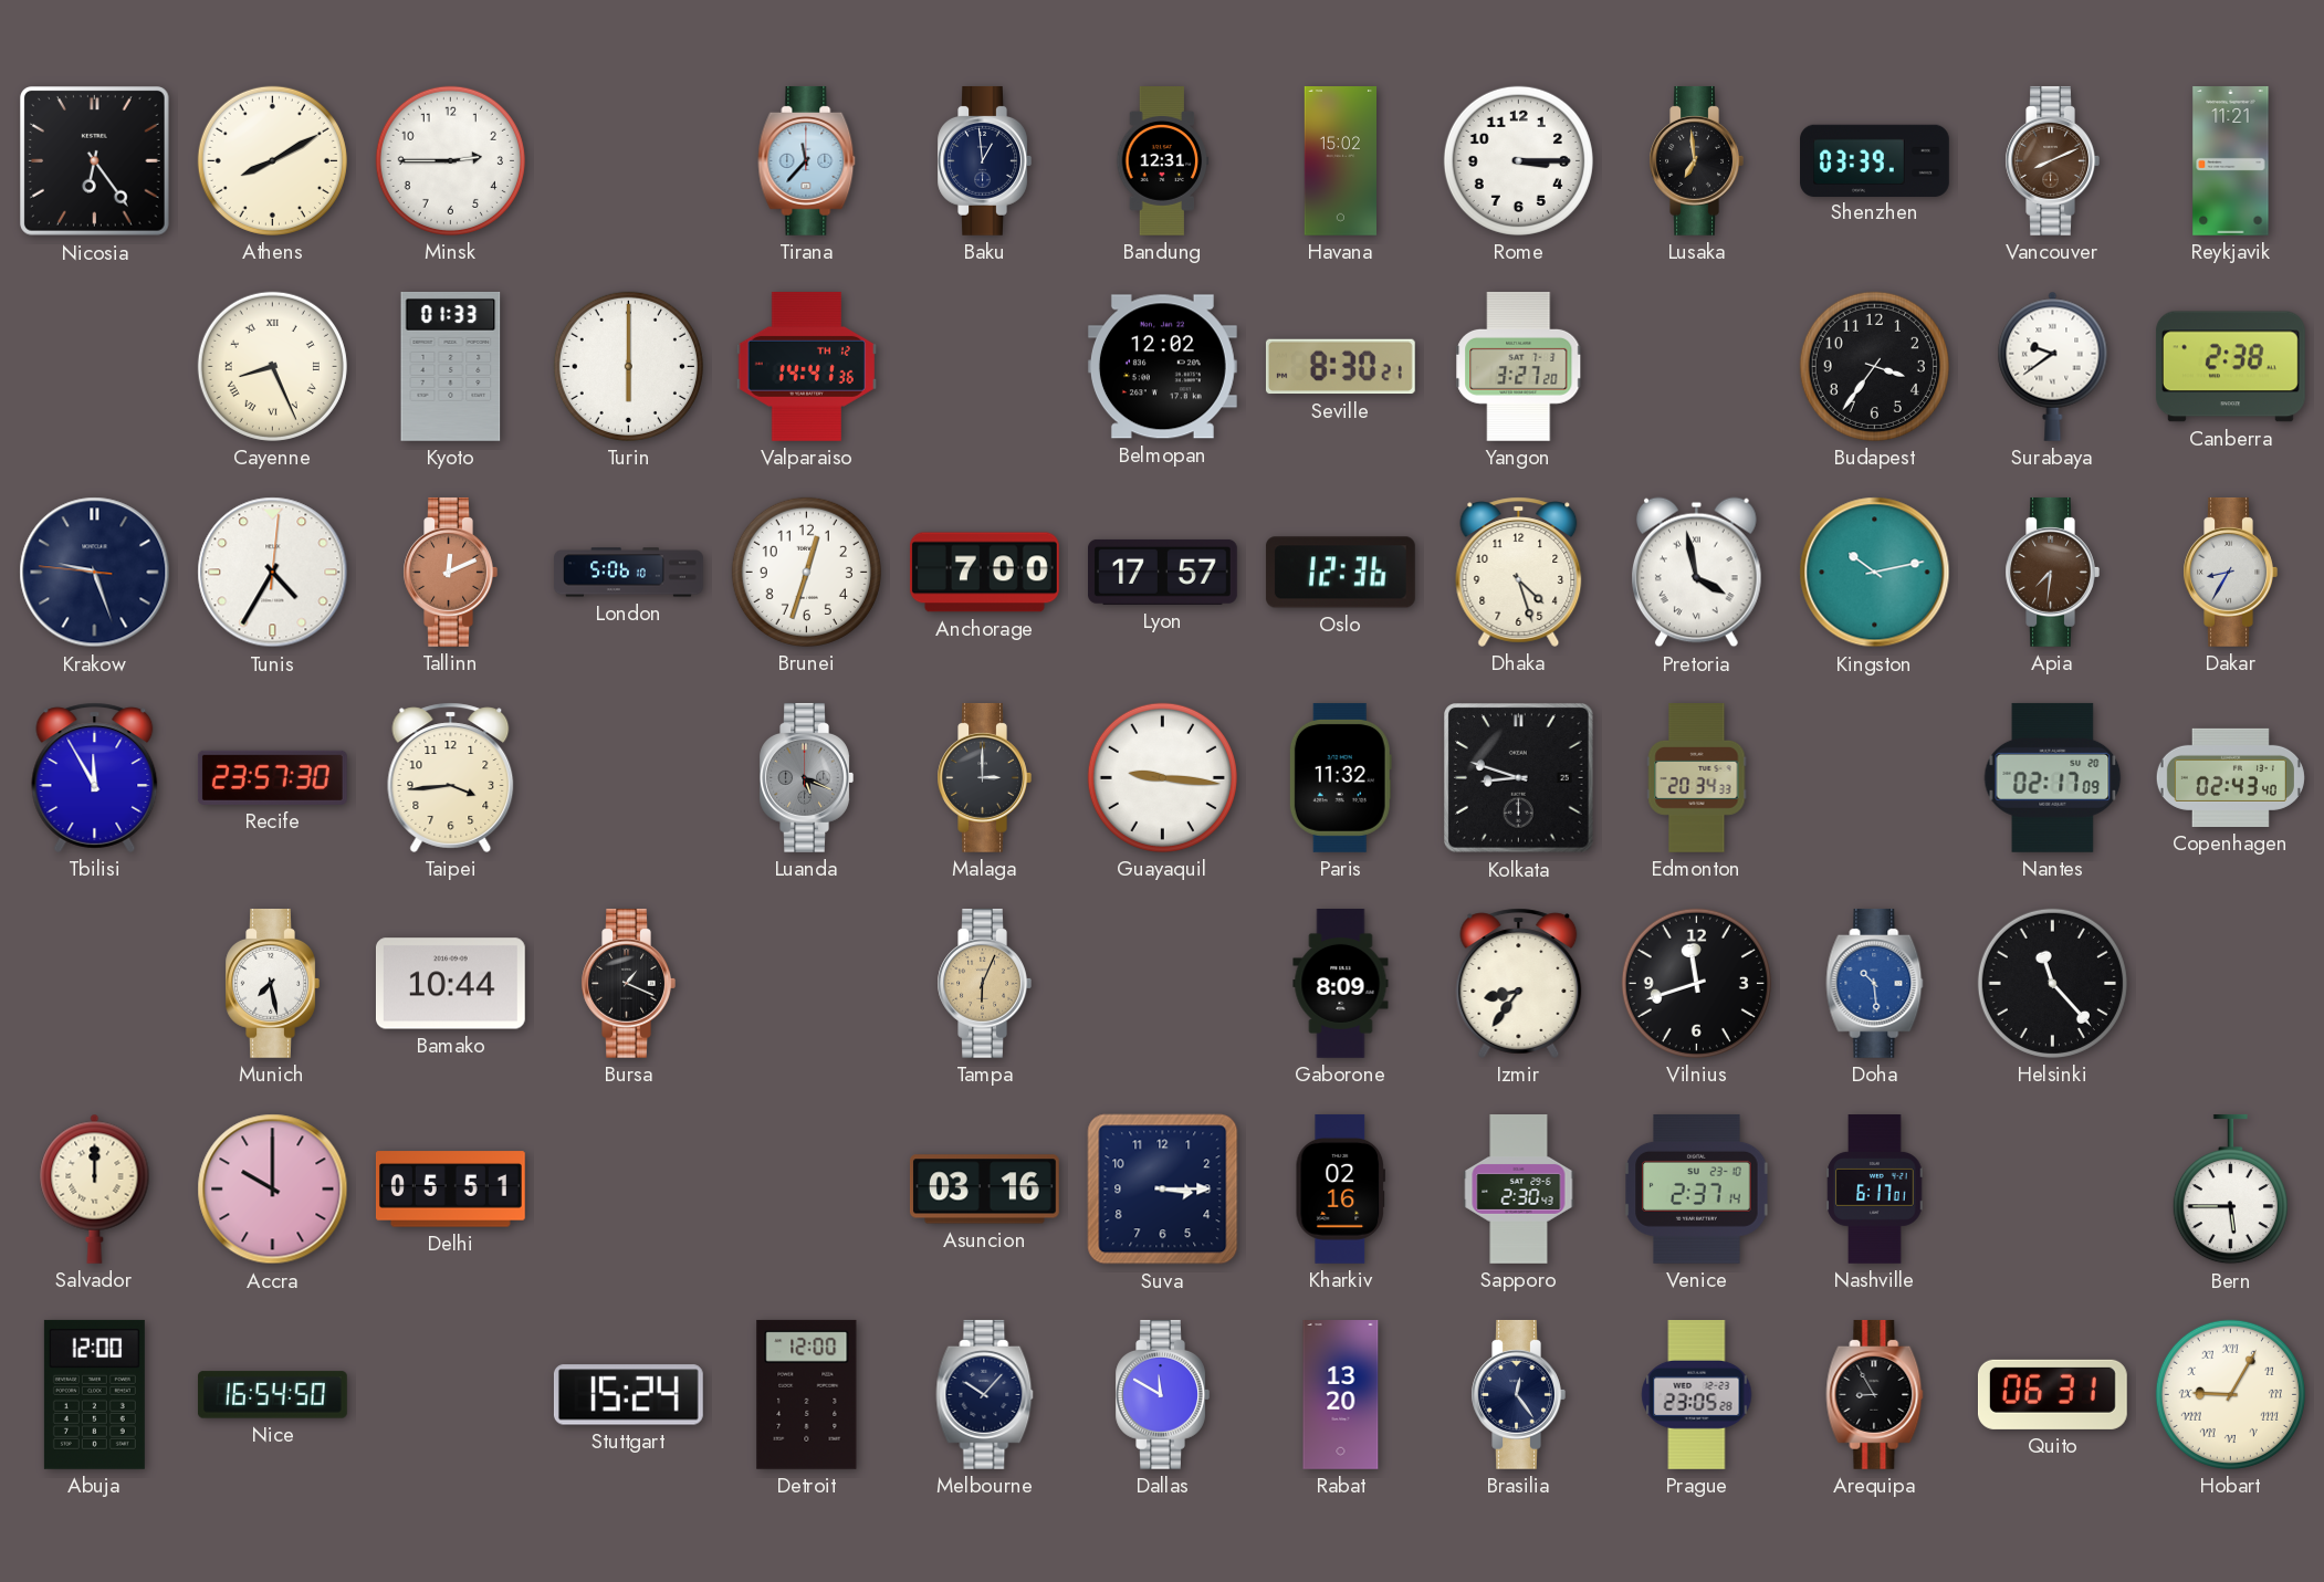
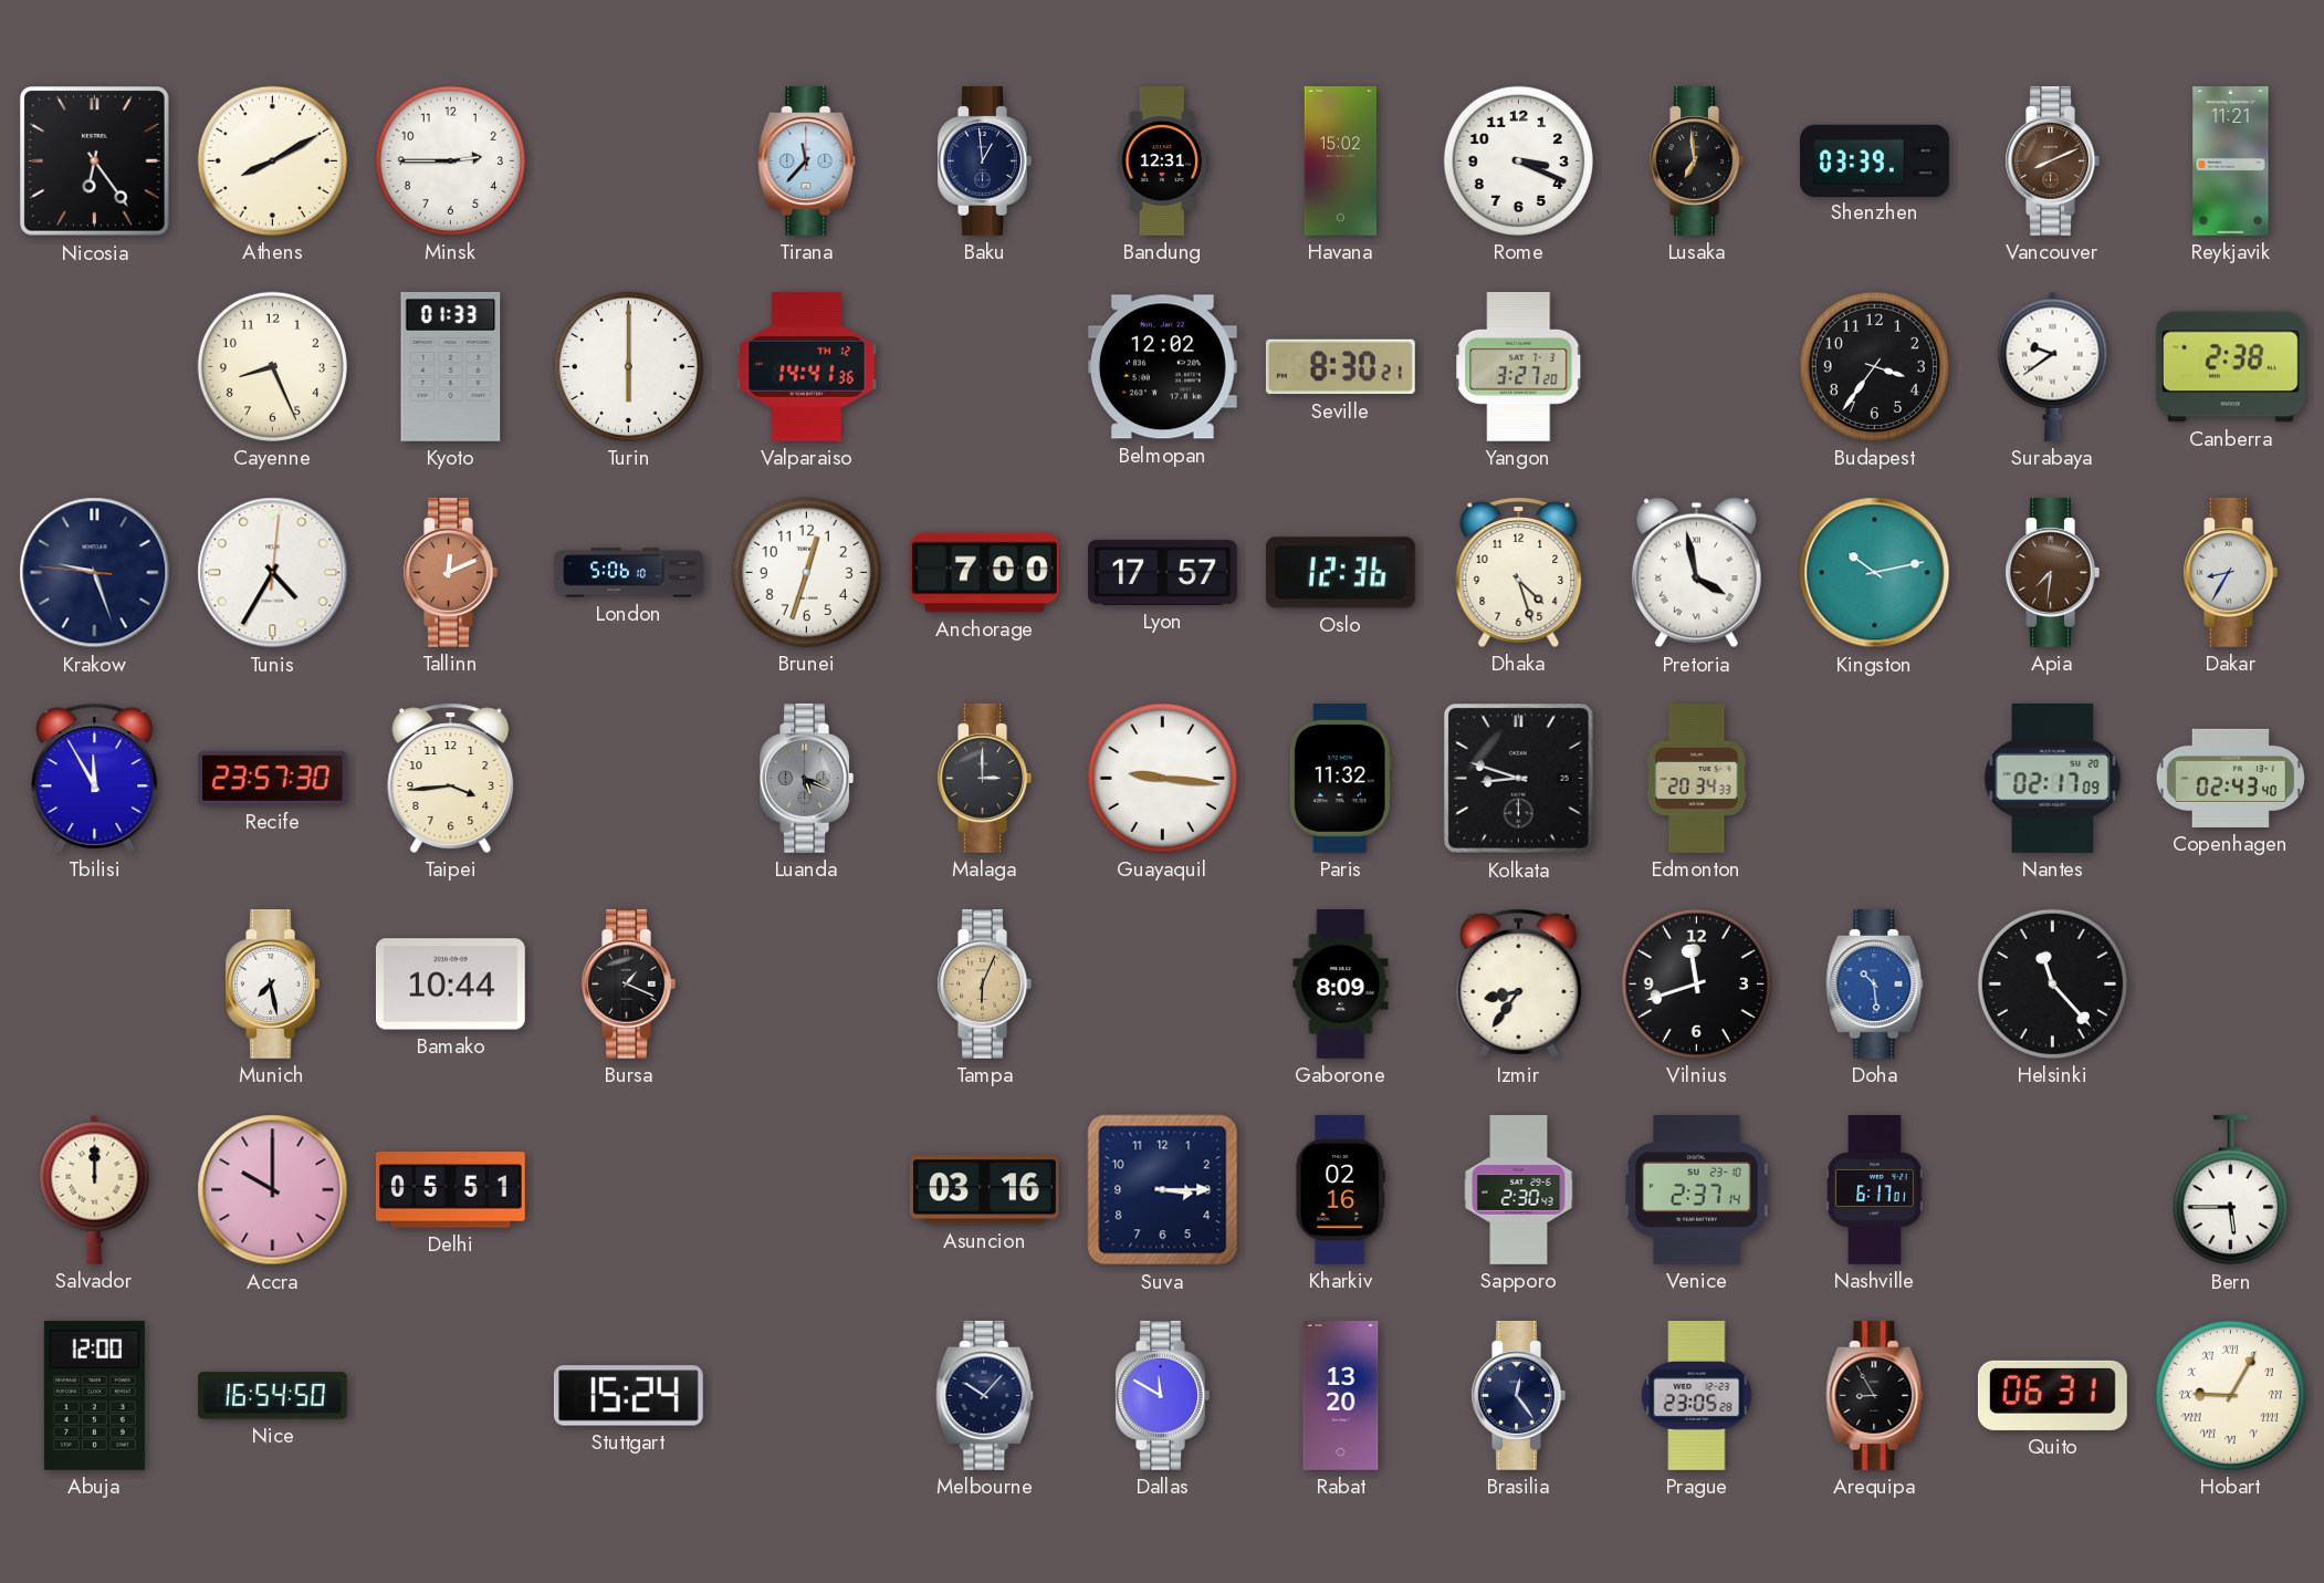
Rome: 3:15 -> 3:19 (1518, 160)
Cayenne numerals: Roman -> Arabic (272, 366)
Detroit: 12:00 -> none (807, 1394)
